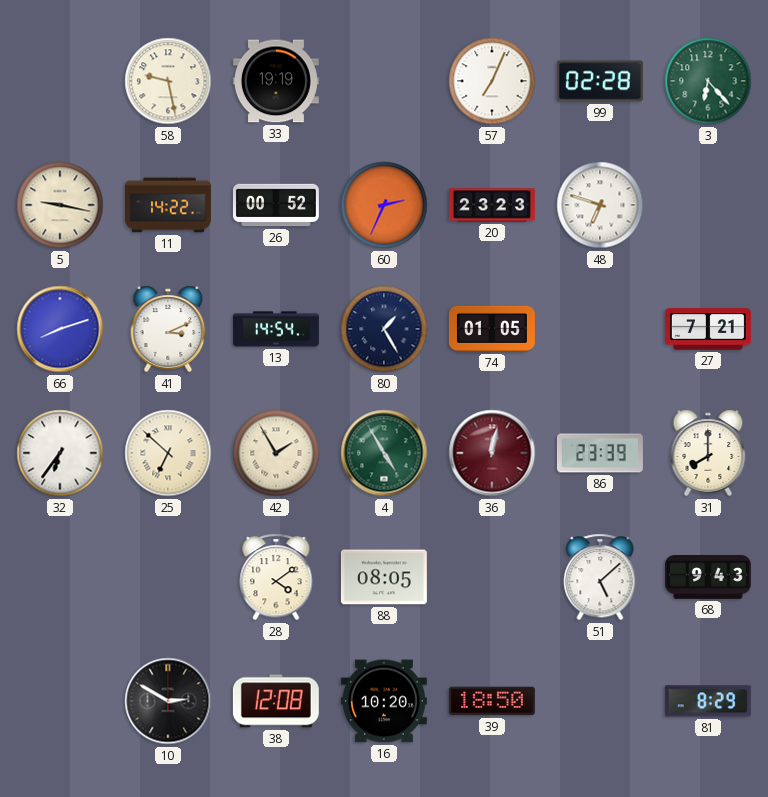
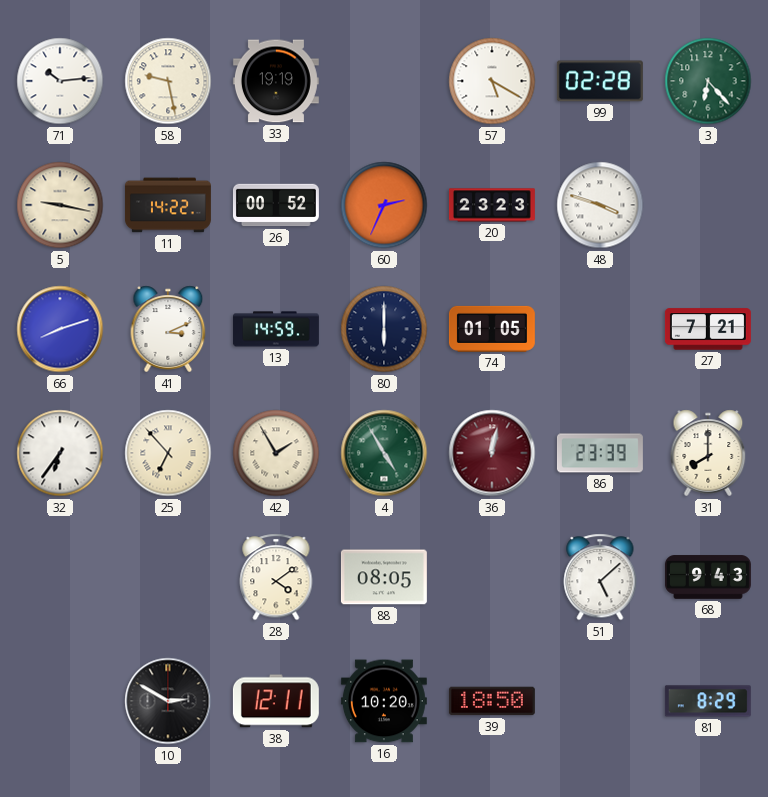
71: none -> 10:14 (60, 81)
57: 7:04 -> 5:20 (492, 81)
48: 6:48 -> 3:48 (600, 205)
13: 14:54 -> 14:59 (276, 329)
80: 1:25 -> 6:00 (384, 329)
25: 6:52 -> 6:53 (168, 453)
38: 12:08 -> 12:11 (276, 701)
